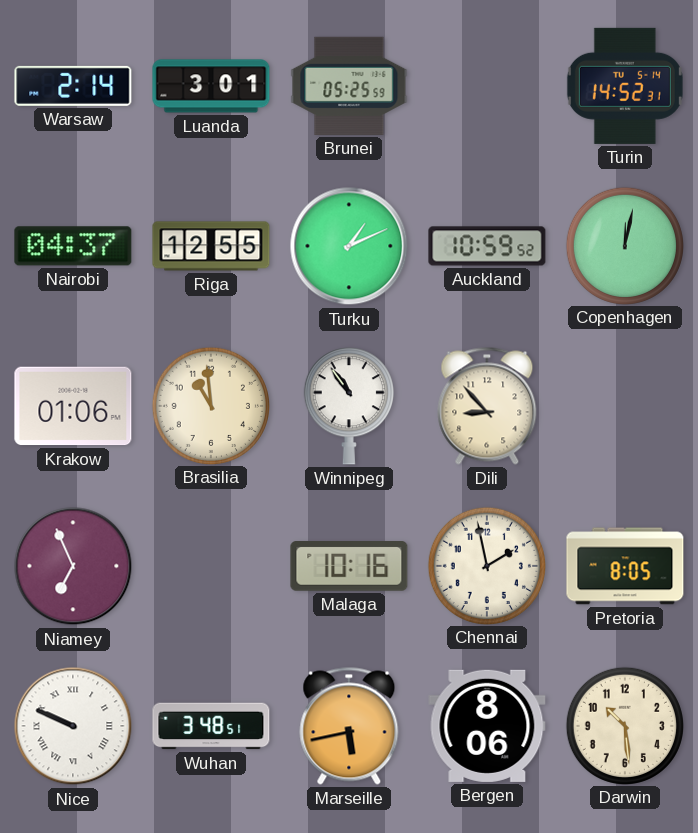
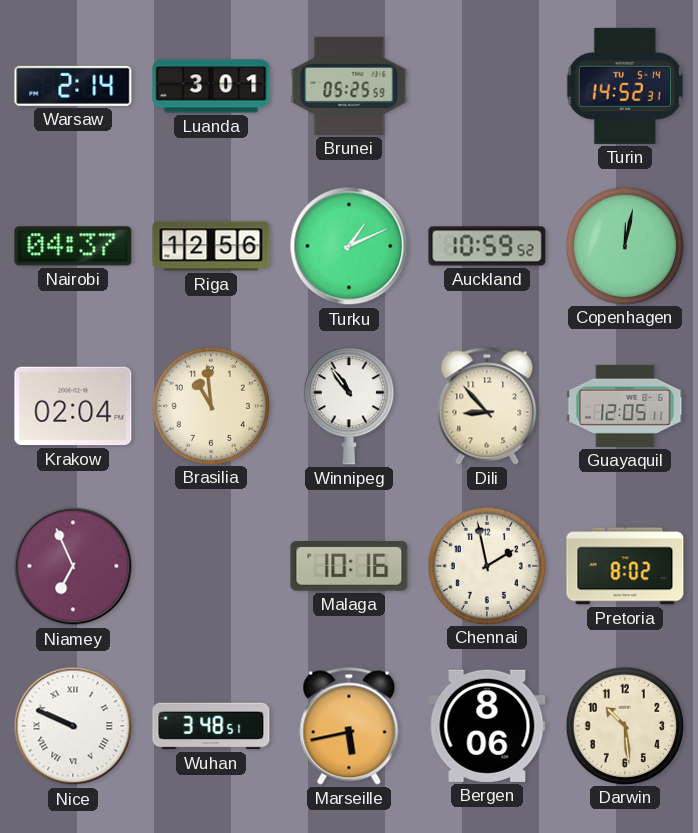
Riga: 12:55 -> 12:56 (211, 246)
Krakow: 01:06 -> 02:04 (73, 406)
Guayaquil: none -> 12:05 (625, 406)
Pretoria: 8:05 -> 8:02 (625, 566)
